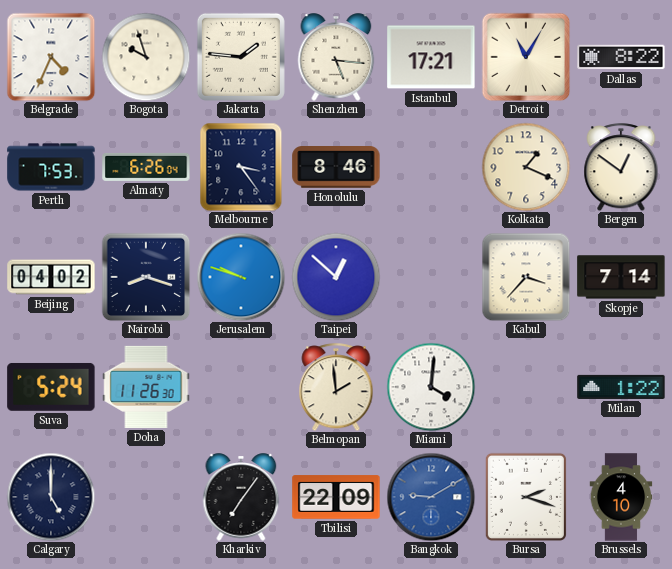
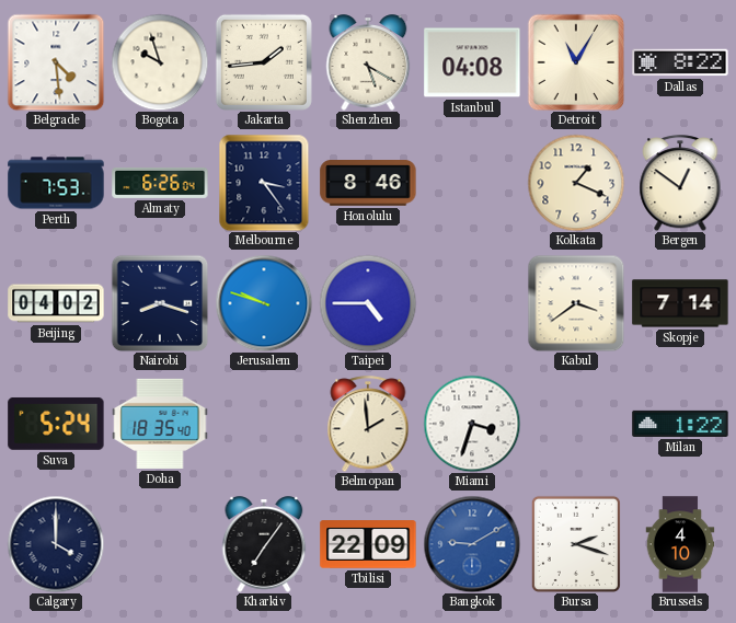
Belgrade: 4:34 -> 4:29 (56, 62)
Jakarta: 1:46 -> 1:44 (264, 62)
Shenzhen: 5:16 -> 5:20 (368, 62)
Istanbul: 17:21 -> 04:08 (472, 62)
Taipei: 12:52 -> 4:45 (368, 303)
Kabul: 3:37 -> 3:39 (576, 303)
Doha: 11:26 -> 18:35 (160, 424)
Miami: 4:01 -> 3:33 (472, 424)
Calgary: 5:00 -> 4:00 (56, 544)
